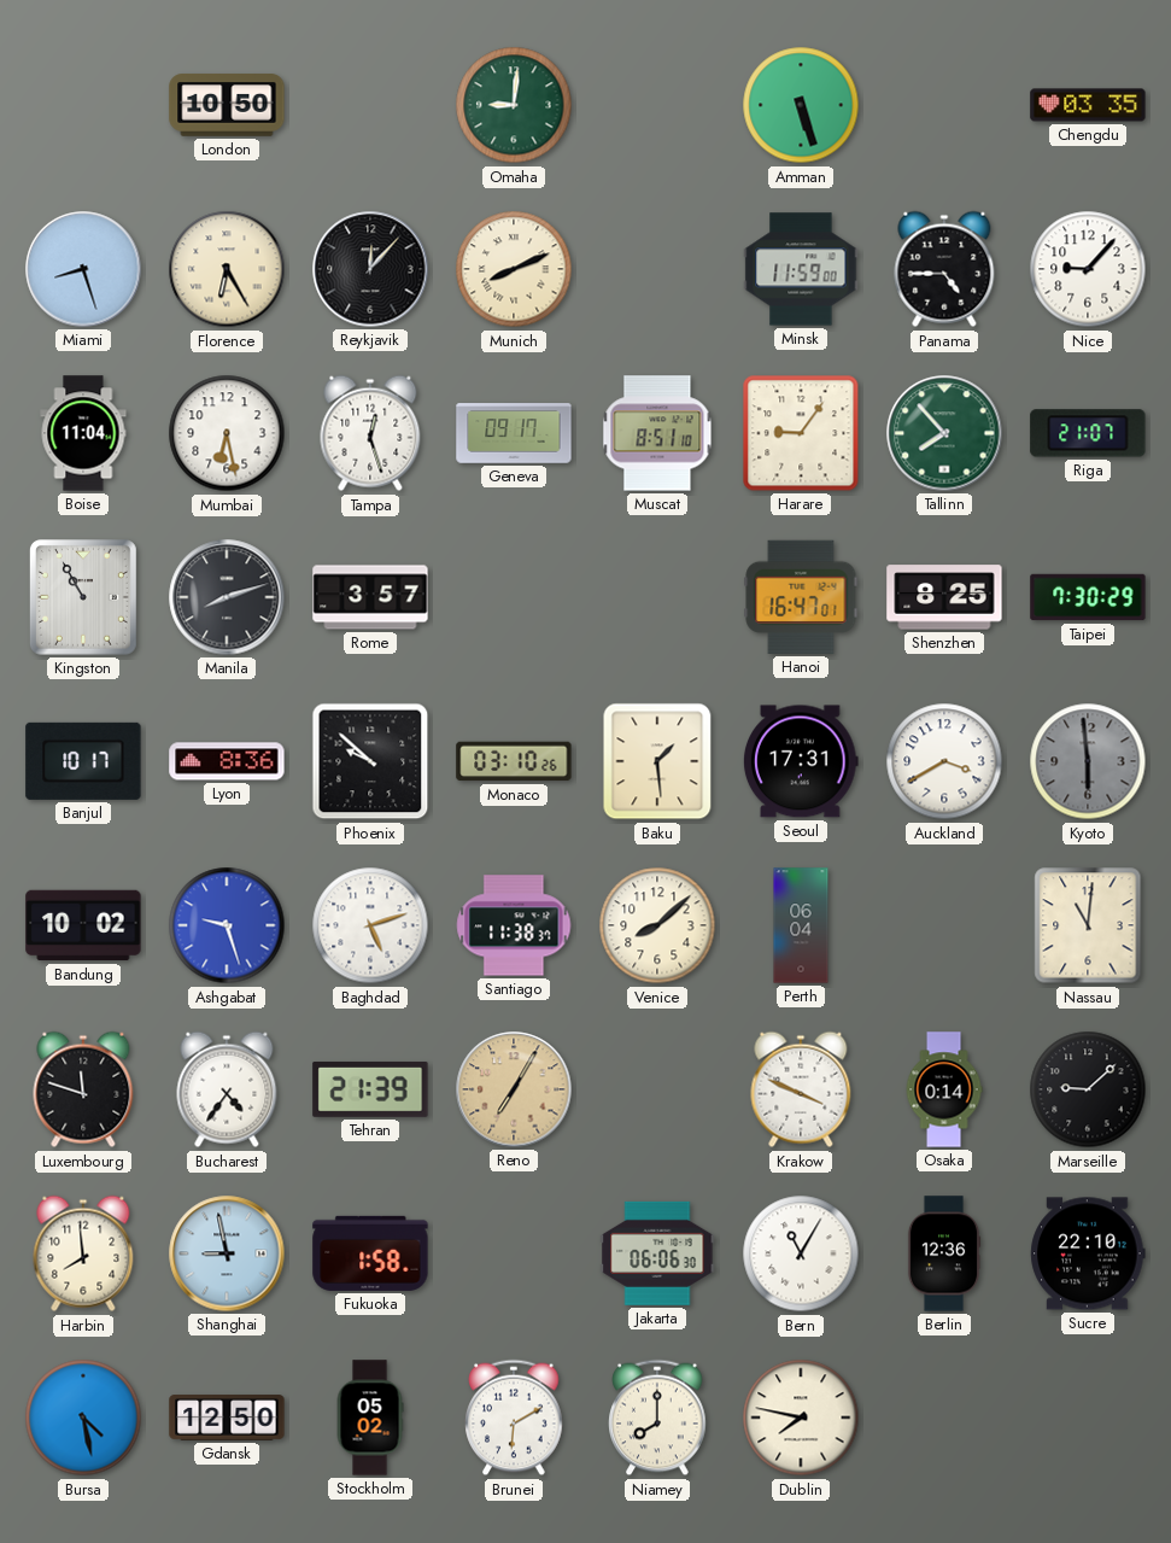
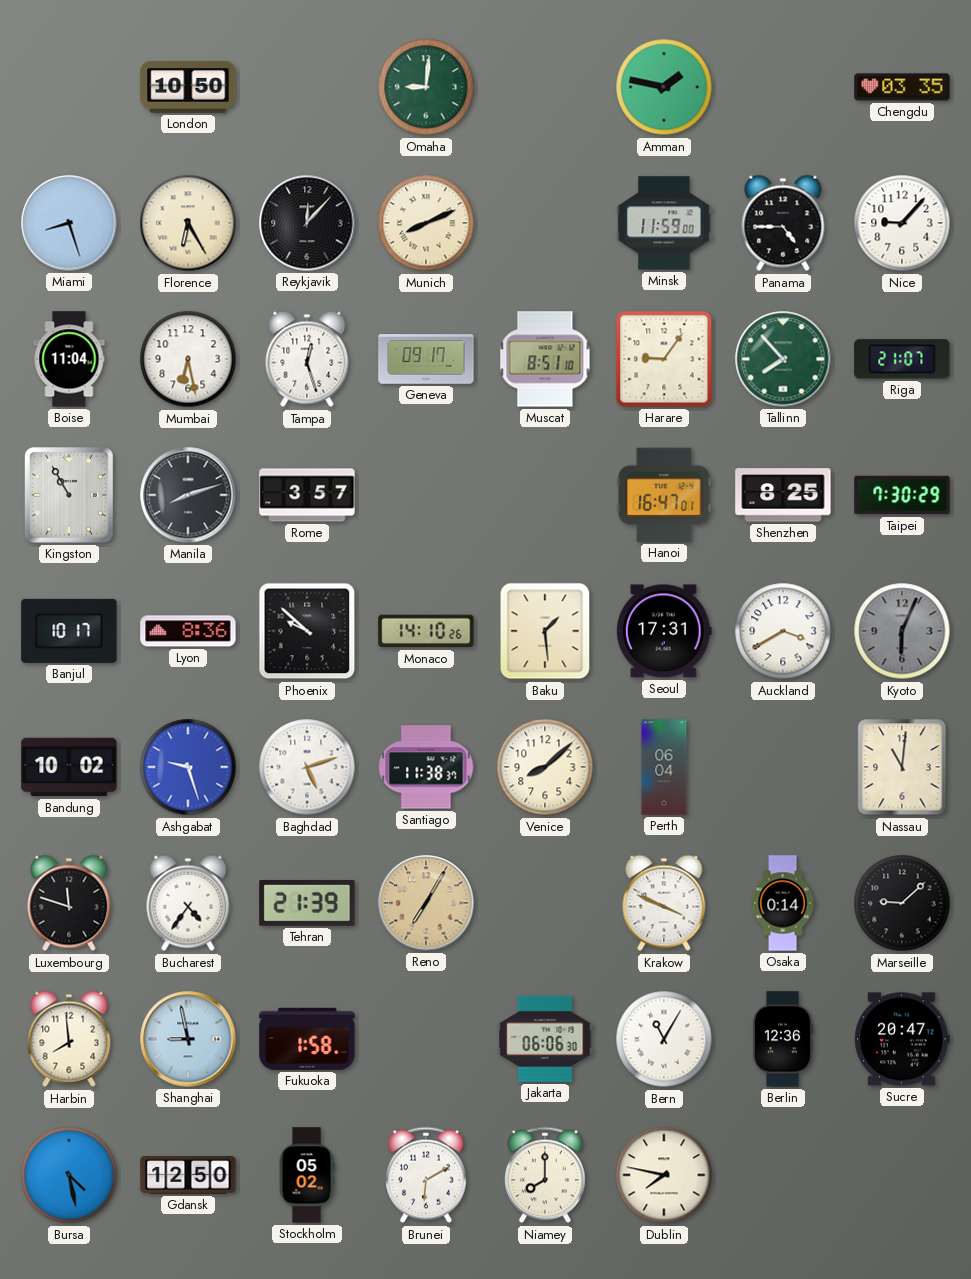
Amman: 5:27 -> 1:47 (664, 87)
Monaco: 03:10 -> 14:10 (426, 631)
Kyoto: 5:59 -> 6:04 (902, 631)
Sucre: 22:10 -> 20:47 (902, 1039)
